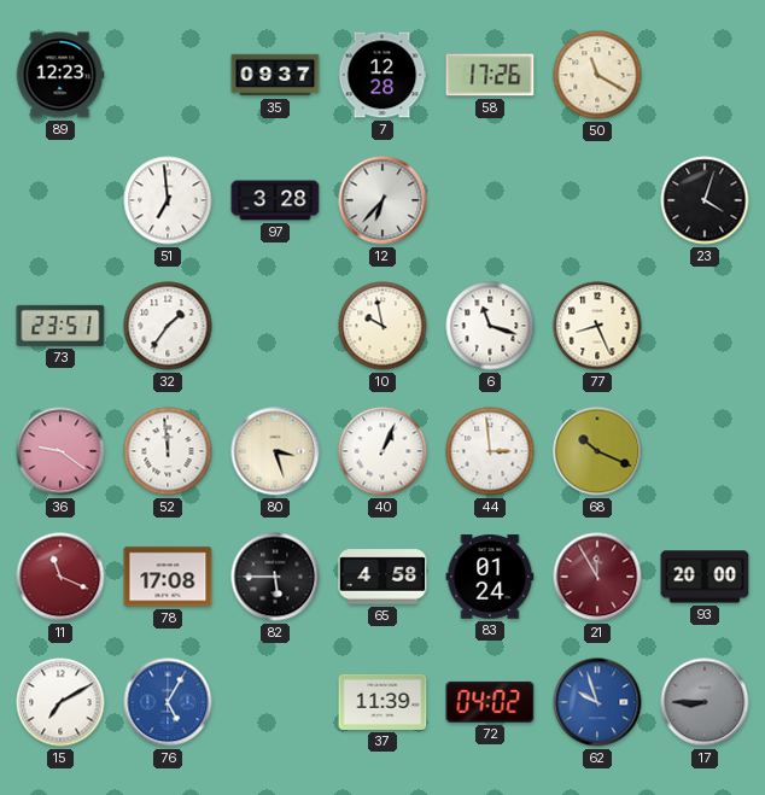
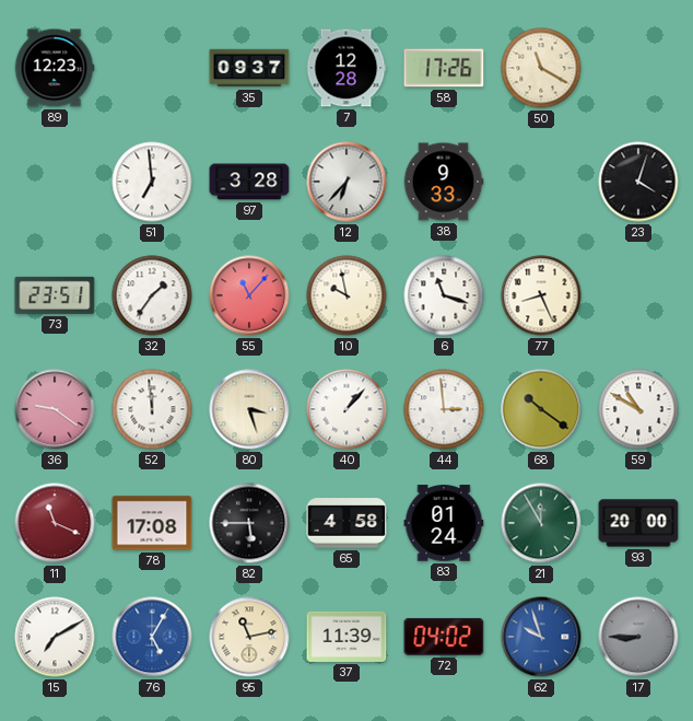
38: none -> 9:33 (444, 182)
55: none -> 11:07 (249, 295)
40: 1:04 -> 1:07 (346, 409)
68: 10:19 -> 10:21 (541, 409)
59: none -> 10:50 (638, 409)
21 dial: burgundy -> green (541, 523)
95: none -> 11:13 (249, 637)
